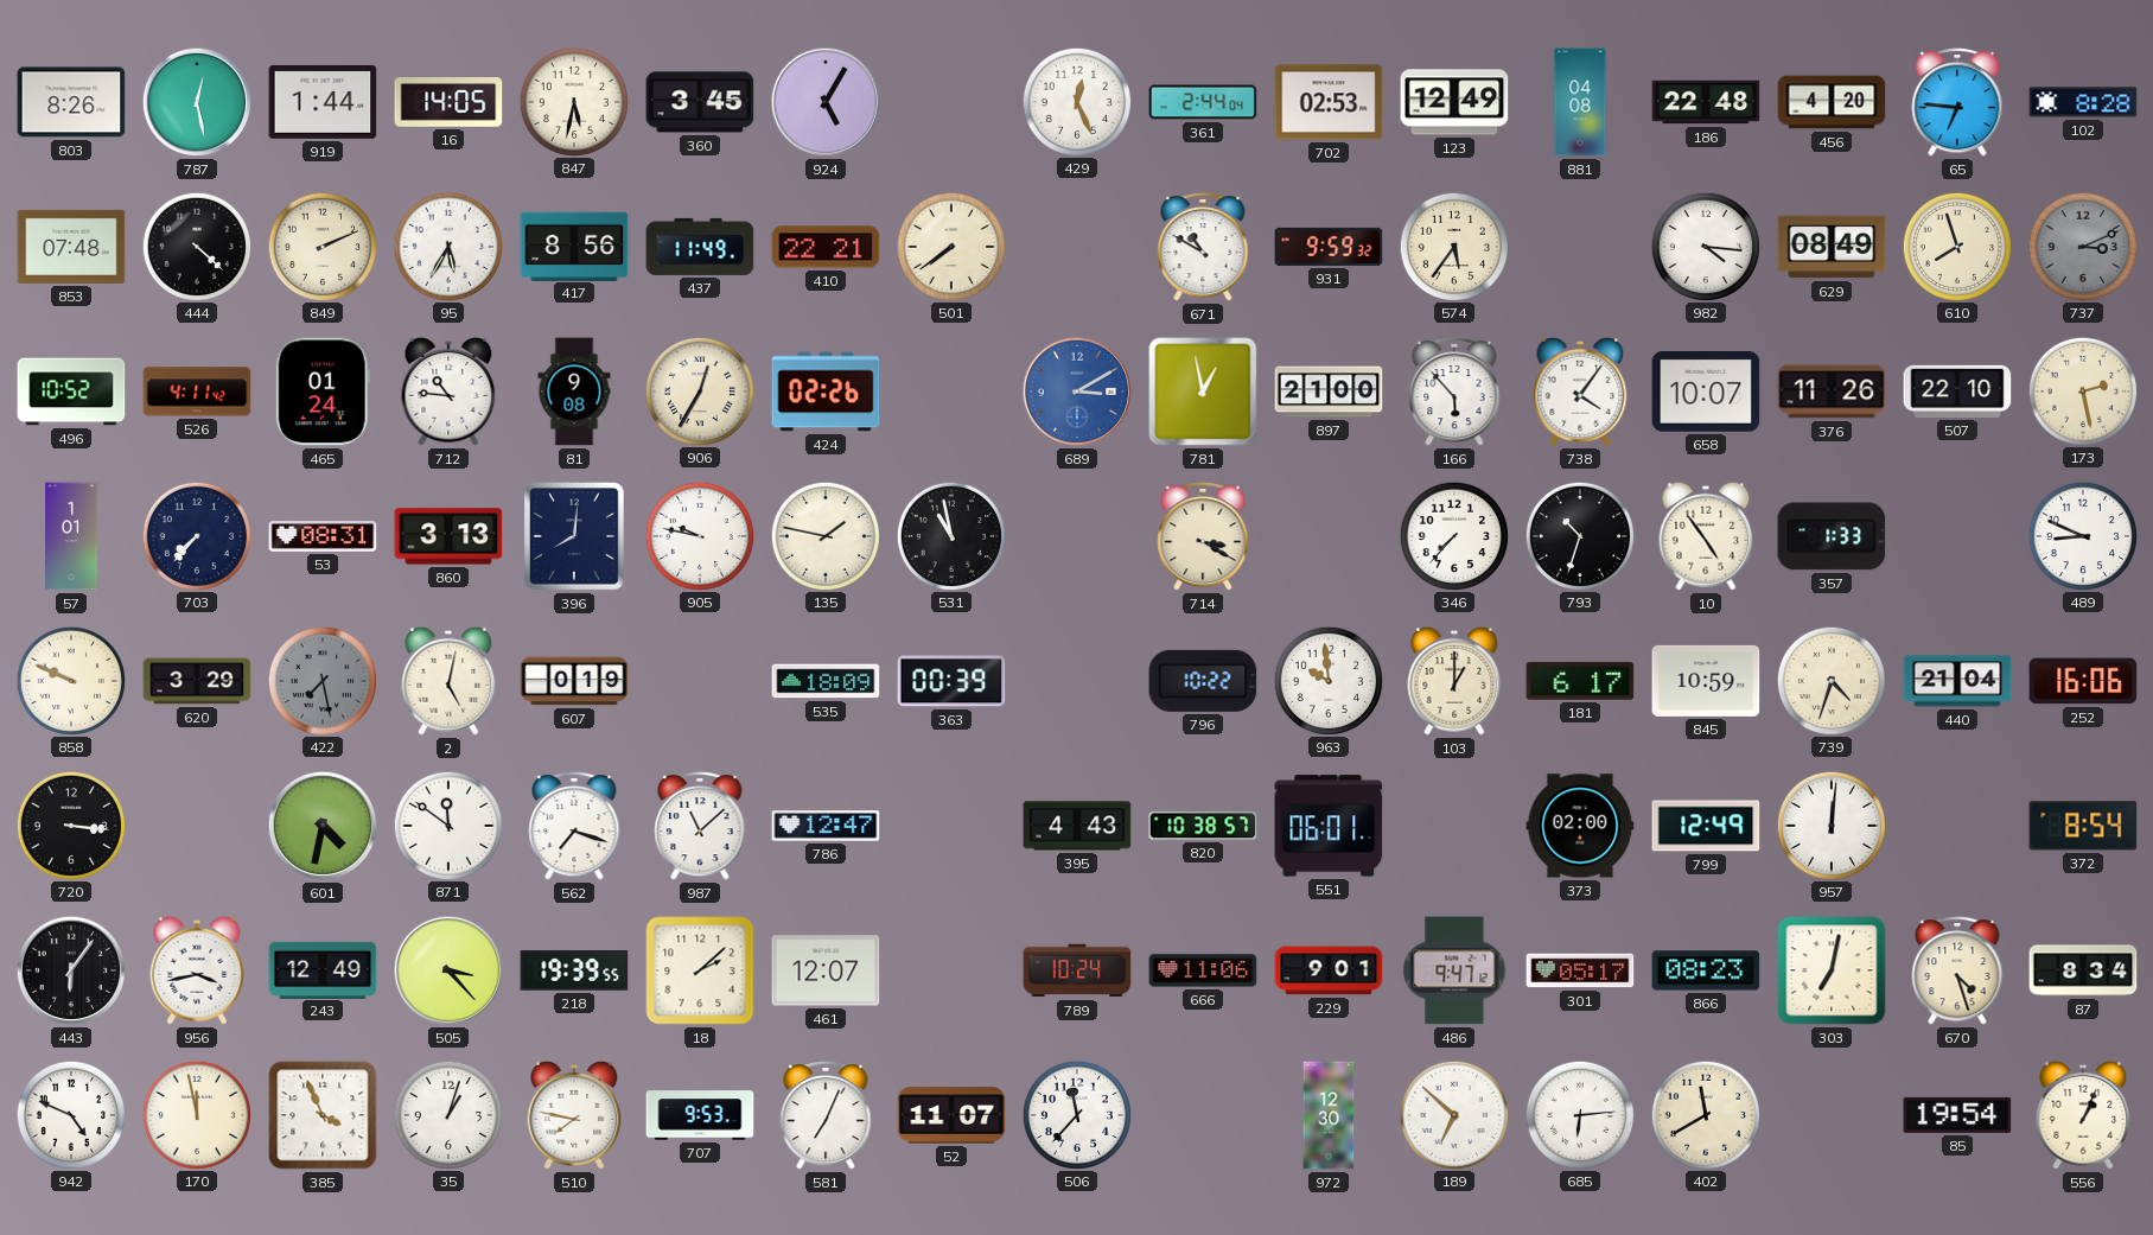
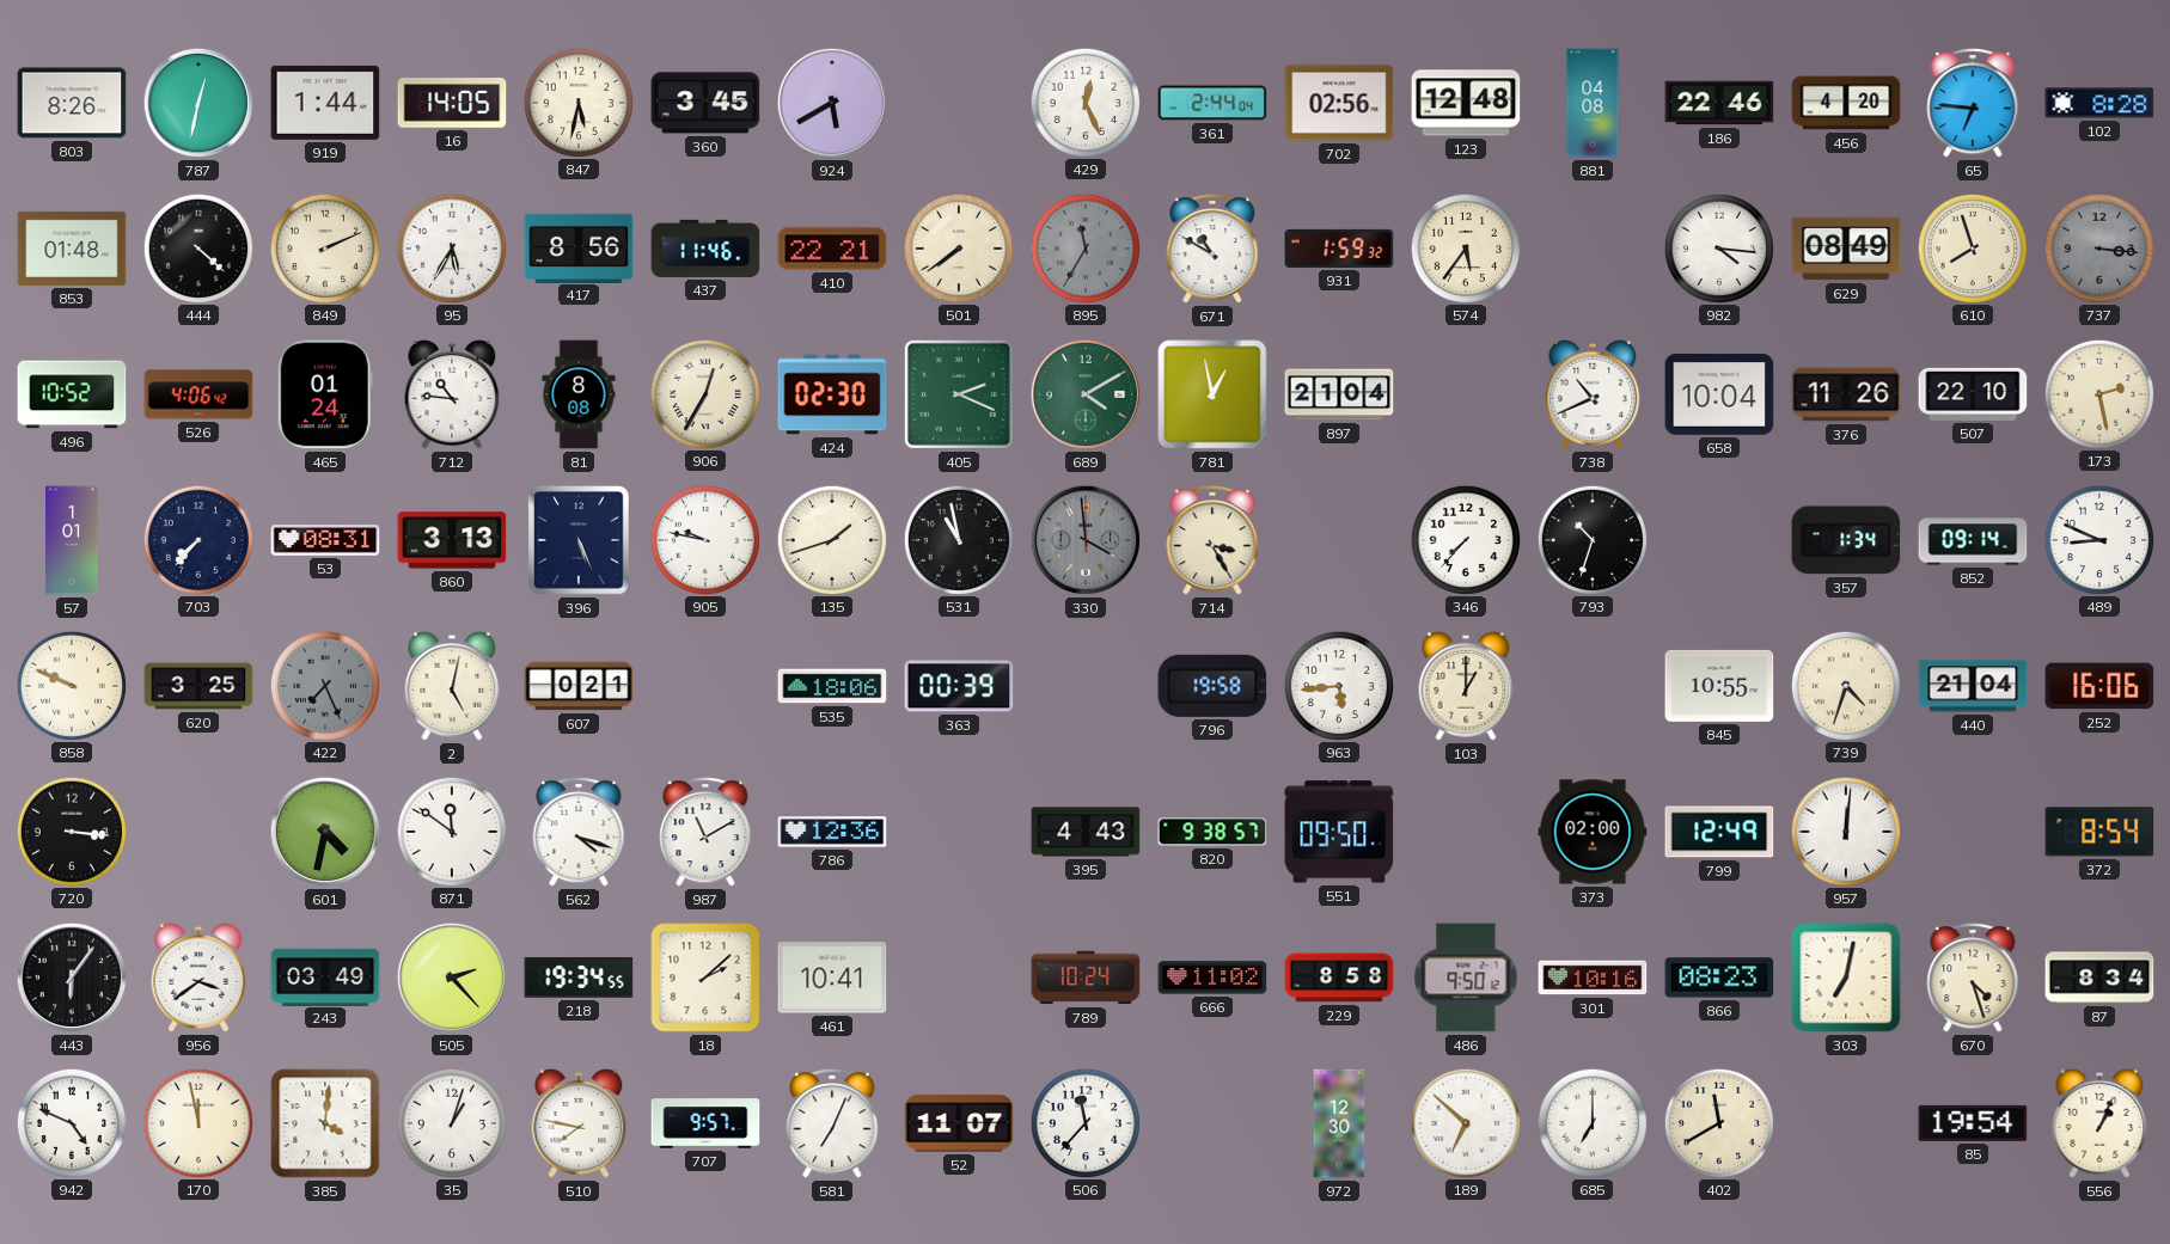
787: 12:28 -> 12:32 (198, 103)
924: 5:05 -> 5:40 (832, 103)
702: 02:53 -> 02:56 (1339, 103)
123: 12:49 -> 12:48 (1466, 103)
186: 22:48 -> 22:46 (1719, 103)
853: 07:48 -> 01:48 (72, 249)
437: 11:49 -> 11:46 (705, 249)
895: none -> 11:35 (1084, 247)
931: 9:59 -> 1:59 (1339, 249)
737: 3:11 -> 3:16 (2098, 247)
526: 4:11 -> 4:06 (198, 394)
81: 9:08 -> 8:08 (579, 394)
424: 02:26 -> 02:30 (832, 394)
405: none -> 2:19 (959, 394)
689: 3:10 -> 4:10 (1086, 394)
689 dial: blue -> green (1086, 394)
897: 21:00 -> 21:04 (1339, 394)
166: 5:53 -> none (1454, 393)
738: 4:06 -> 10:41 (1593, 394)
658: 10:07 -> 10:04 (1719, 396)
396: 8:01 -> 5:26 (579, 540)
135: 1:47 -> 1:42 (831, 539)
330: none -> 3:59 (1086, 540)
714: 3:20 -> 3:25 (1212, 541)
10: 4:54 -> none (1706, 536)
357: 1:33 -> 1:34 (1846, 540)
852: none -> 09:14 (1973, 540)
620: 3:29 -> 3:25 (198, 686)
422: 7:28 -> 7:26 (324, 685)
607: 0:19 -> 0:21 (579, 686)
535: 18:09 -> 18:06 (832, 686)
796: 10:22 -> 19:58 (1212, 686)
963: 9:59 -> 5:44 (1338, 685)
181: 6:17 -> none (1580, 681)
845: 10:59 -> 10:55 (1719, 686)
562: 7:18 -> 4:18 (579, 833)
987: 11:08 -> 11:10 (705, 833)
786: 12:47 -> 12:36 (832, 832)
820: 10:38 -> 9:38 (1212, 832)
551: 06:01 -> 09:50 (1339, 832)
956: 3:43 -> 3:39 (198, 978)
243: 12:49 -> 03:49 (325, 976)
505: 3:23 -> 2:23 (452, 978)
218: 19:39 -> 19:34 (579, 978)
461: 12:07 -> 10:41 (832, 978)
666: 11:06 -> 11:02 (1212, 978)
229: 9:01 -> 8:58 (1339, 978)
486: 9:47 -> 9:50 (1466, 978)
301: 05:17 -> 10:16 (1593, 978)
385: 3:56 -> 4:01 (325, 1123)
707: 9:53 -> 9:57 (705, 1123)
685: 6:14 -> 7:00 (1591, 1122)
